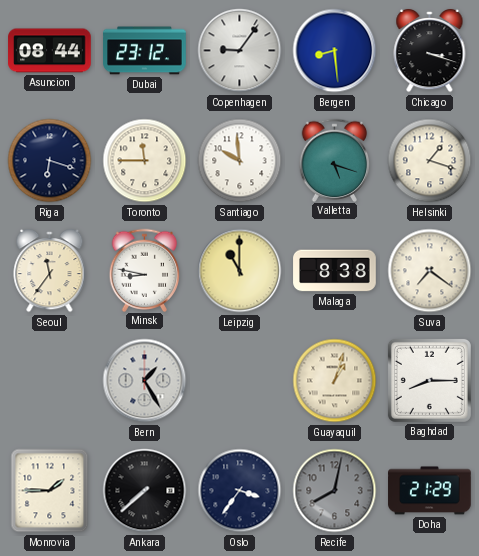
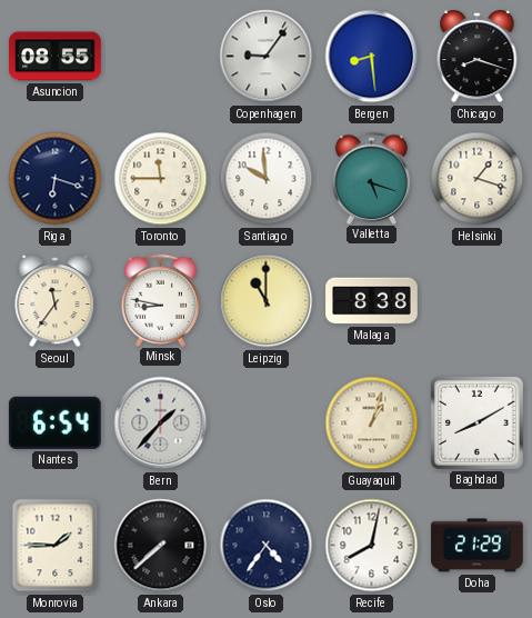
Asuncion: 08:44 -> 08:55 (56, 57)
Dubai: 23:12 -> none (145, 51)
Chicago: 3:18 -> 8:18 (478, 57)
Suva: 7:21 -> none (430, 271)
Nantes: none -> 6:54 (54, 422)
Bern: 1:25 -> 1:37 (161, 423)
Baghdad: 8:15 -> 8:10 (476, 422)
Oslo: 3:36 -> 4:36 (267, 546)
Recife dial: grey -> white (372, 546)
